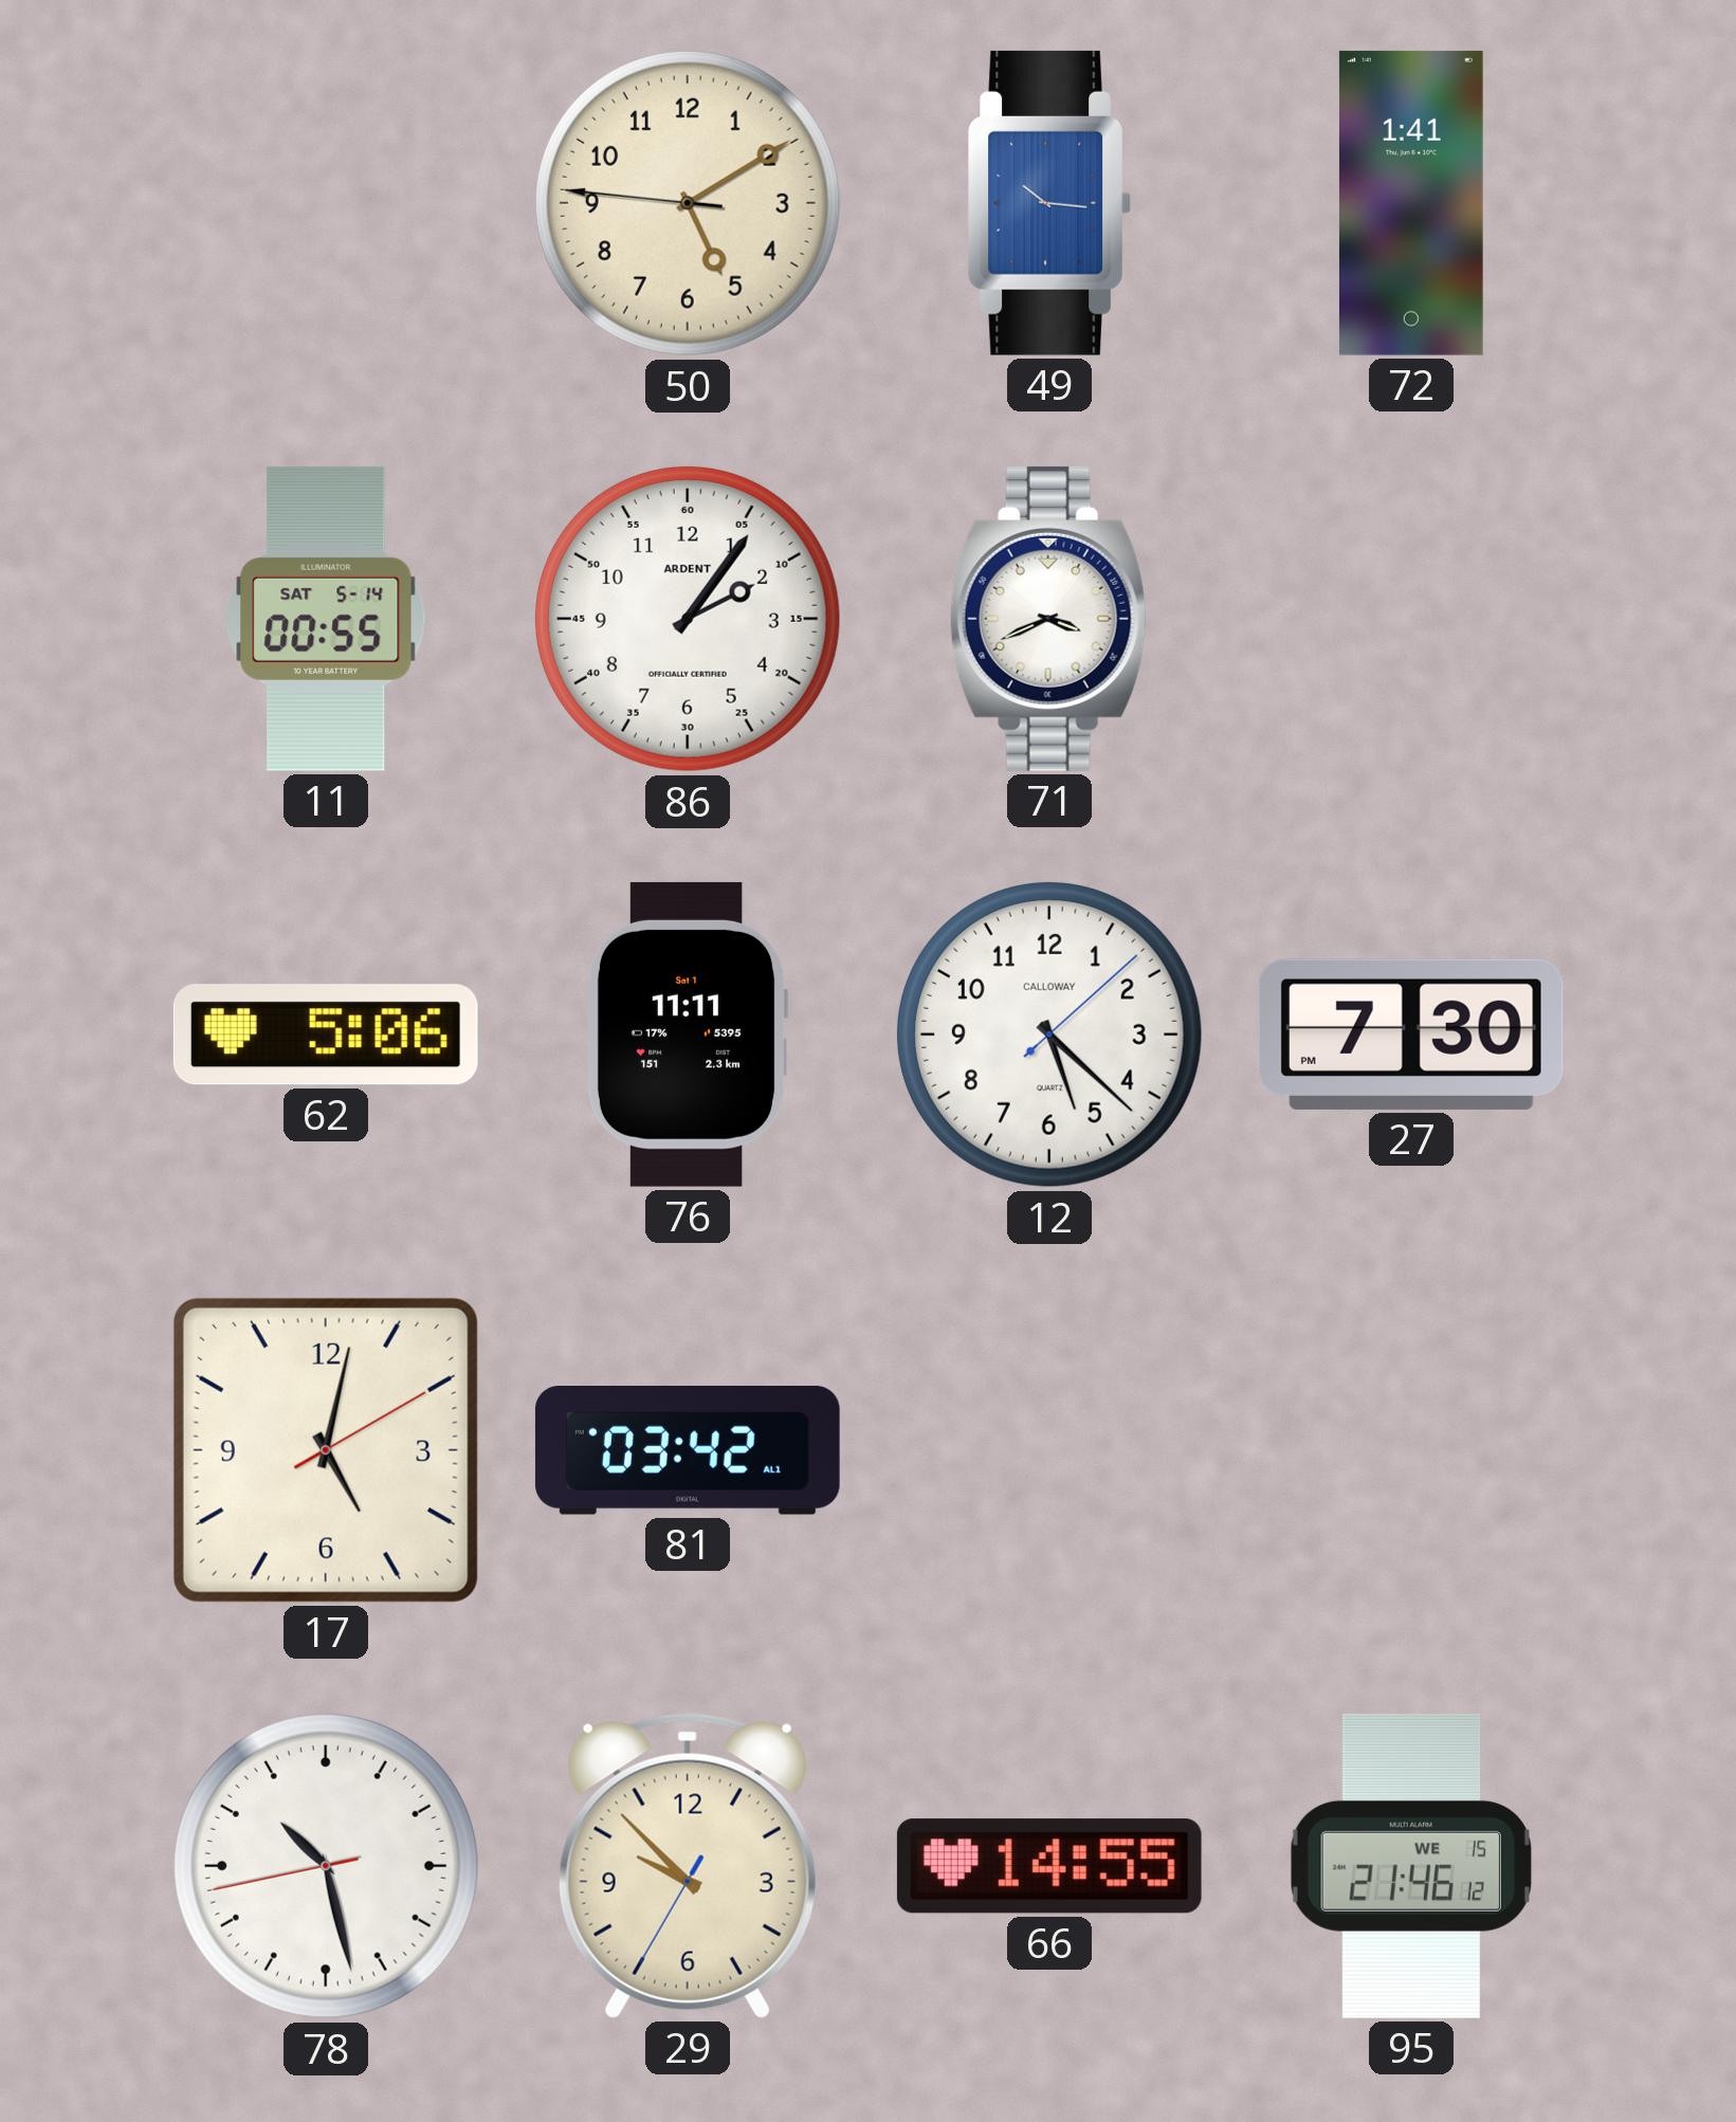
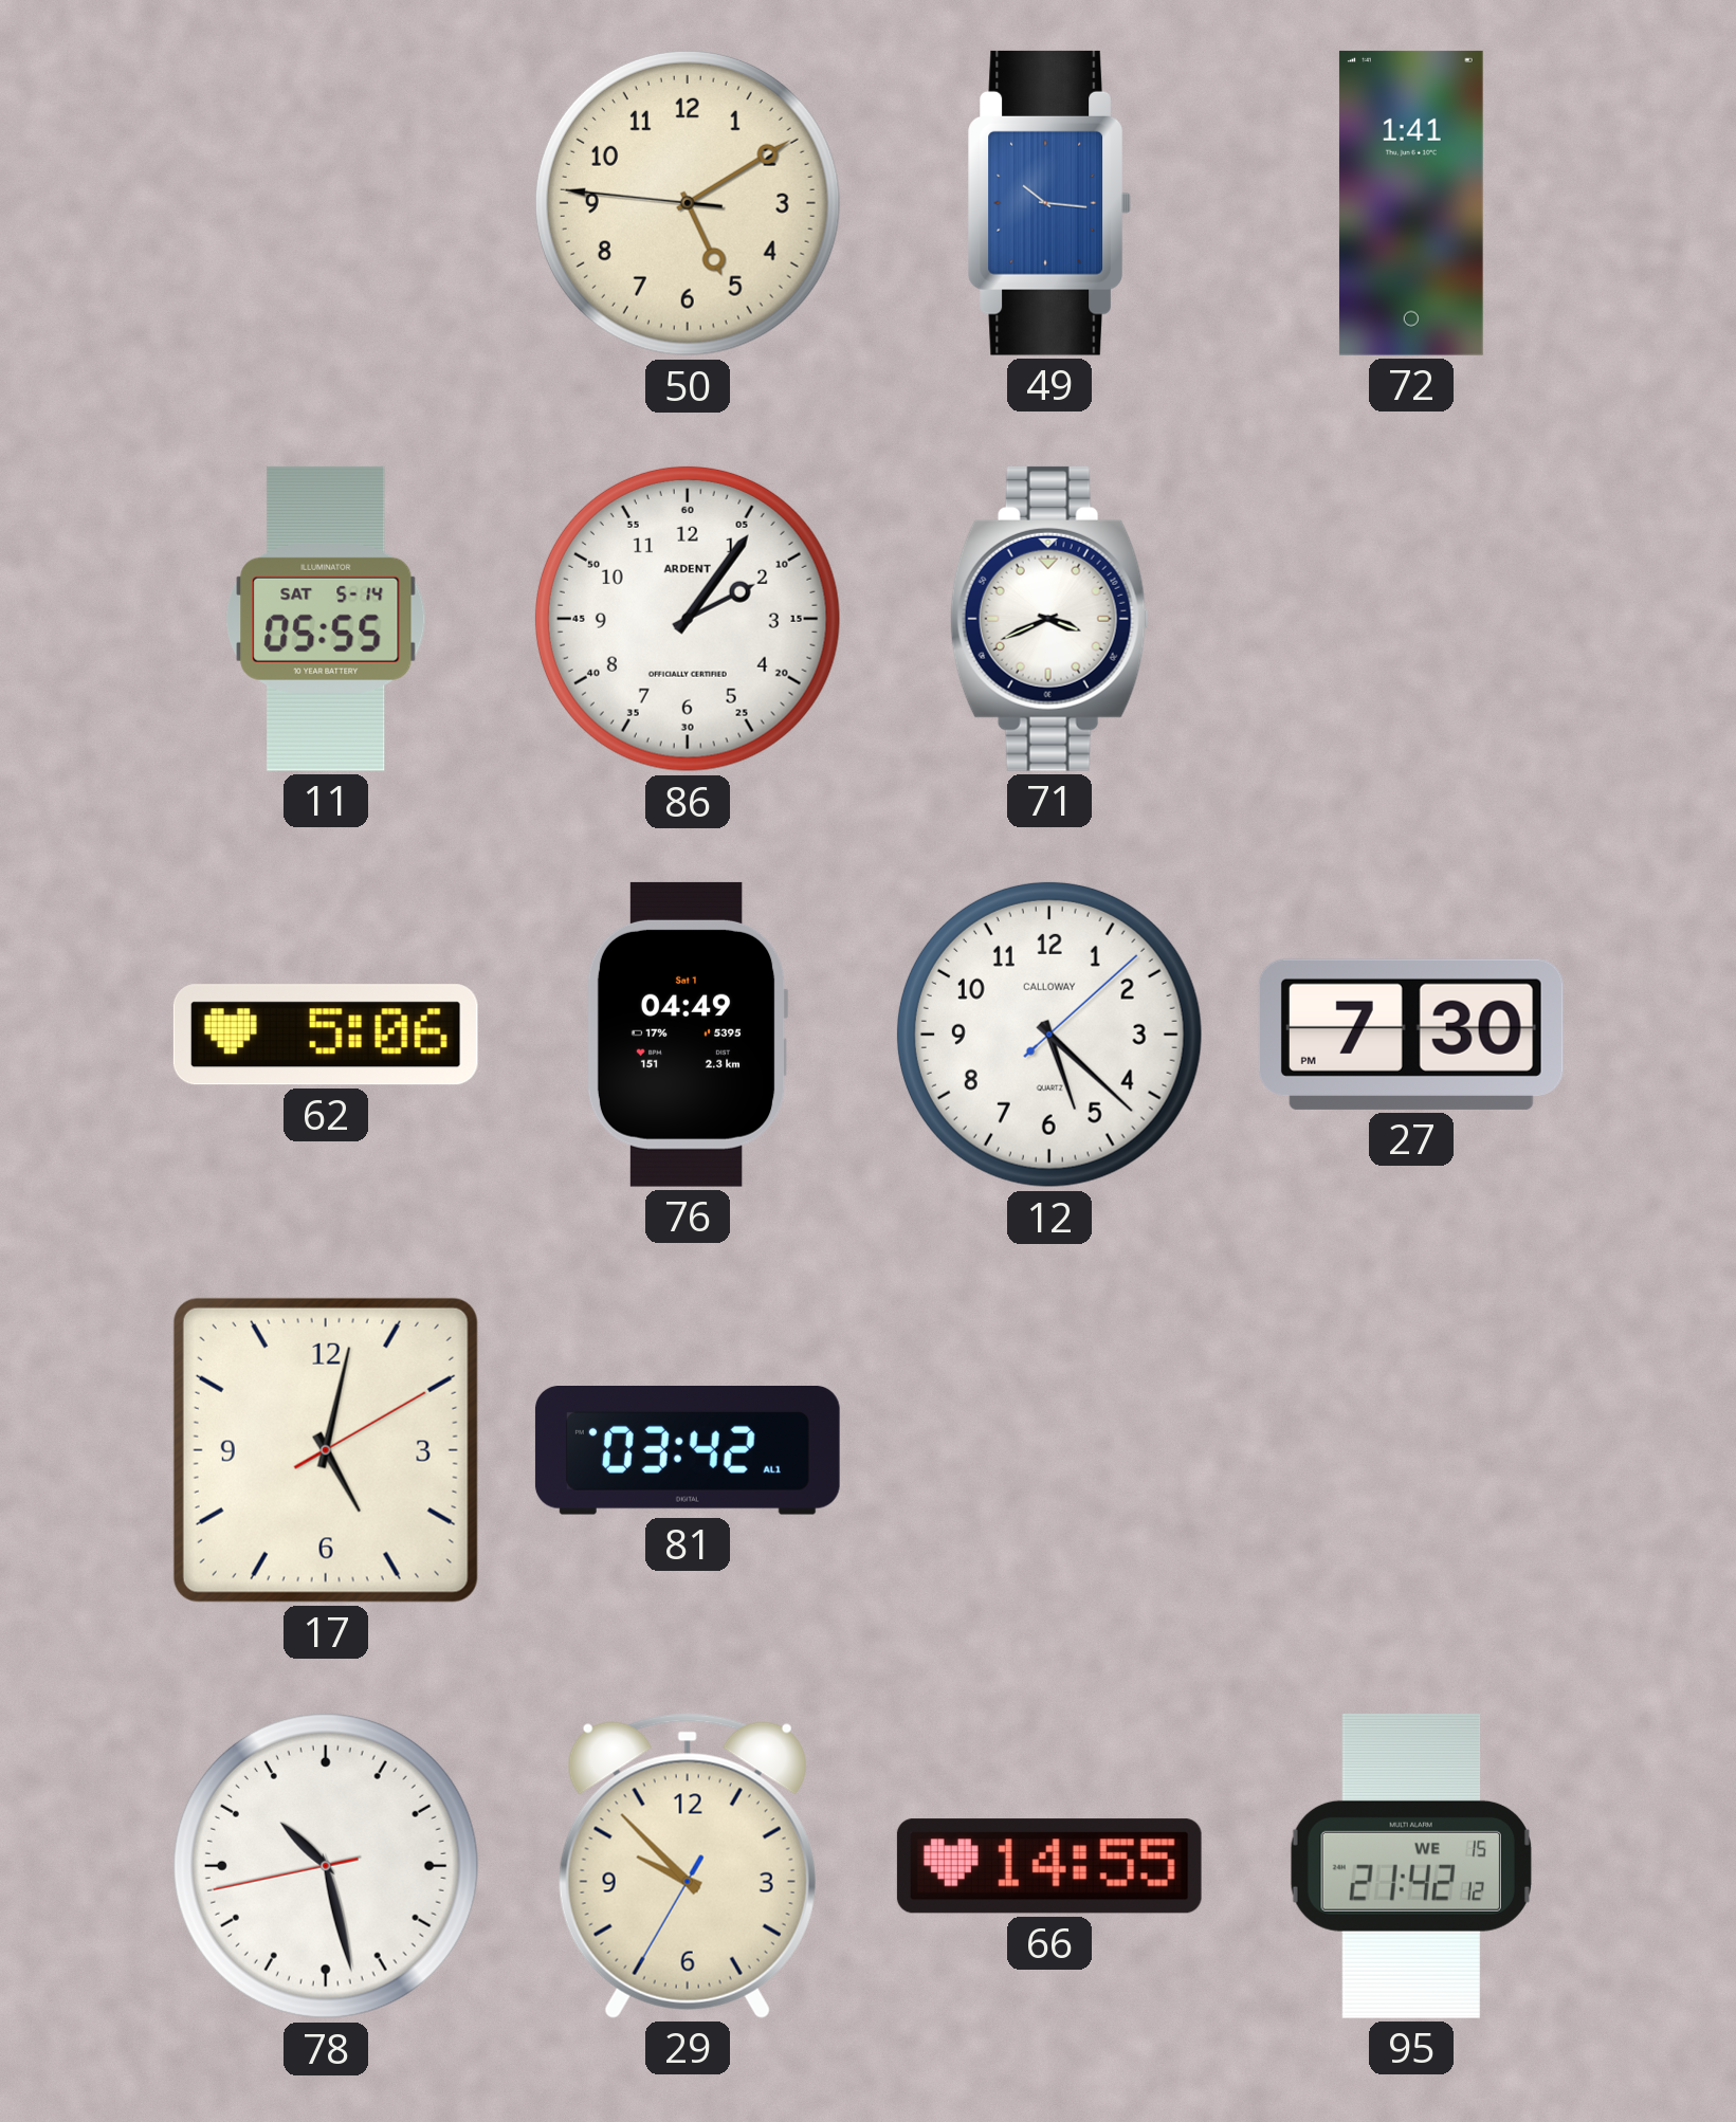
11: 00:55 -> 05:55 (326, 619)
76: 11:11 -> 04:49 (688, 1035)
95: 21:46 -> 21:42 (1411, 1866)
